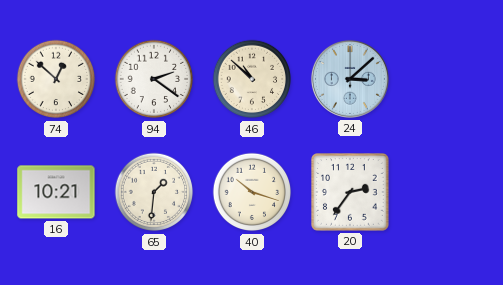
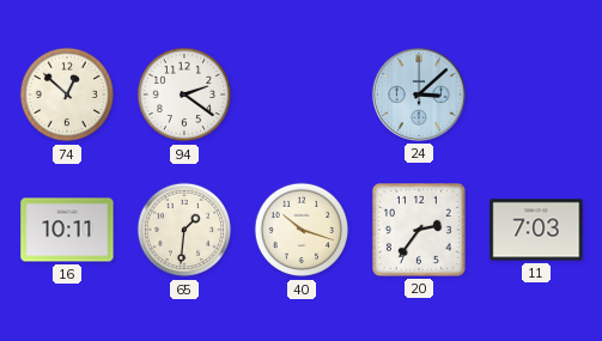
46: 10:52 -> none (252, 79)
16: 10:21 -> 10:11 (67, 230)
11: none -> 7:03 (536, 230)
